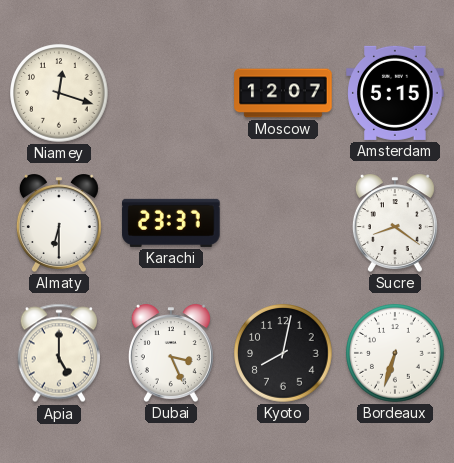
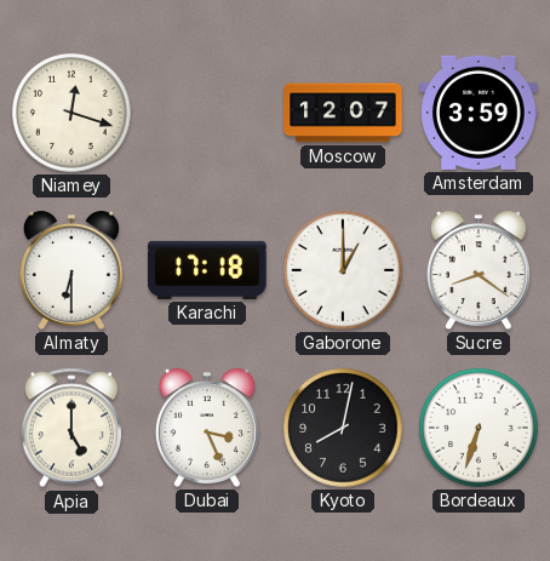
Amsterdam: 5:15 -> 3:59 (479, 113)
Karachi: 23:37 -> 17:18 (207, 270)
Gaborone: none -> 1:00 (343, 270)
